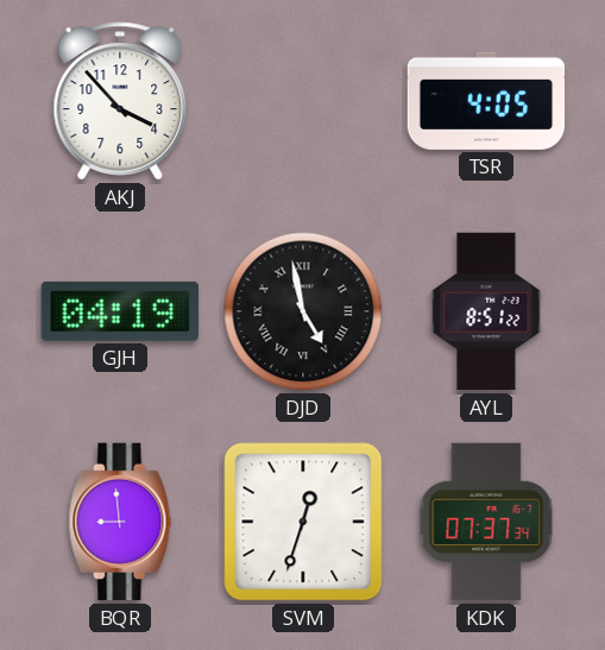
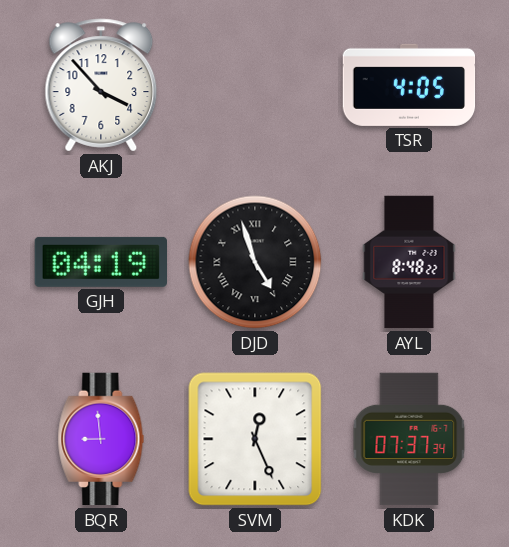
DJD: 4:58 -> 4:57 (255, 262)
AYL: 8:51 -> 8:48 (409, 262)
SVM: 12:33 -> 12:26 (255, 439)
